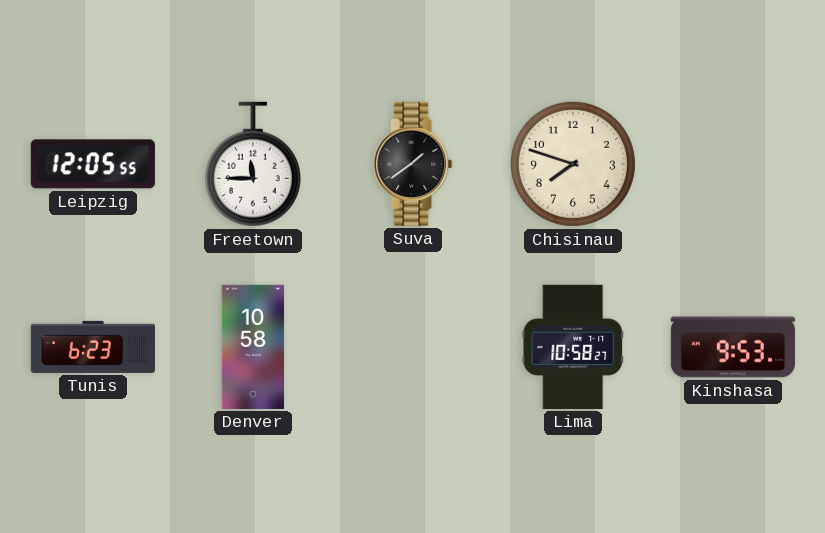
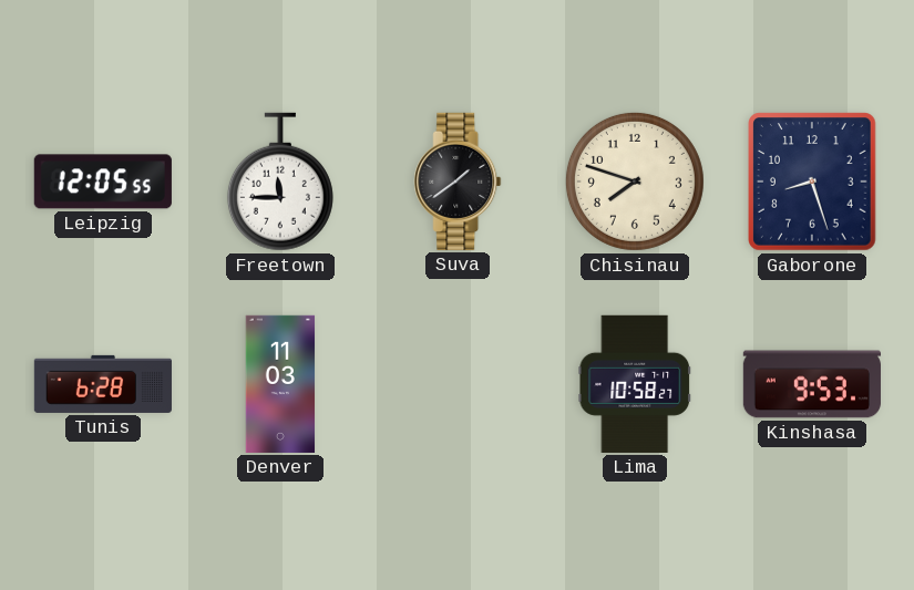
Gaborone: none -> 8:27 (812, 182)
Tunis: 6:23 -> 6:28 (103, 384)
Denver: 10:58 -> 11:03 (280, 384)
